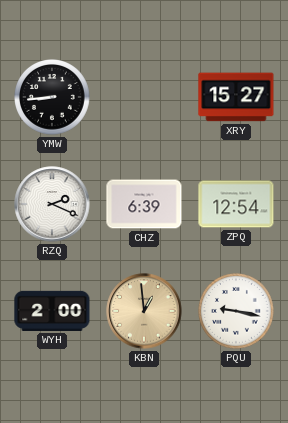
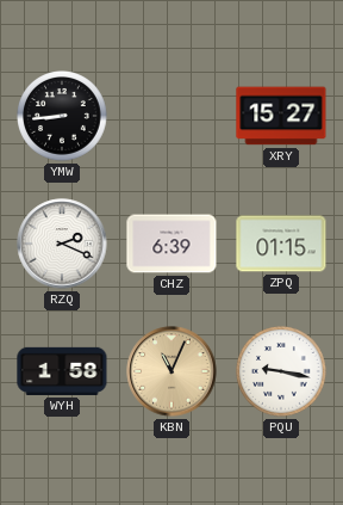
ZPQ: 12:54 -> 01:15 (281, 244)
WYH: 2:00 -> 1:58 (62, 371)
KBN: 12:59 -> 11:04 (171, 371)
